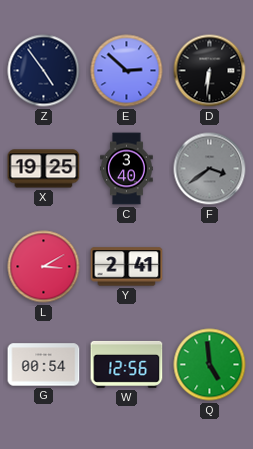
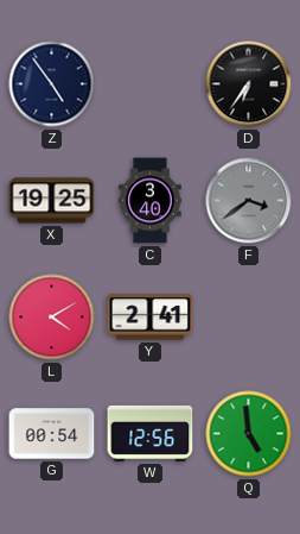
E: 2:52 -> none (127, 71)
D: 6:31 -> 6:36 (249, 84)
L: 3:10 -> 4:10 (52, 318)
